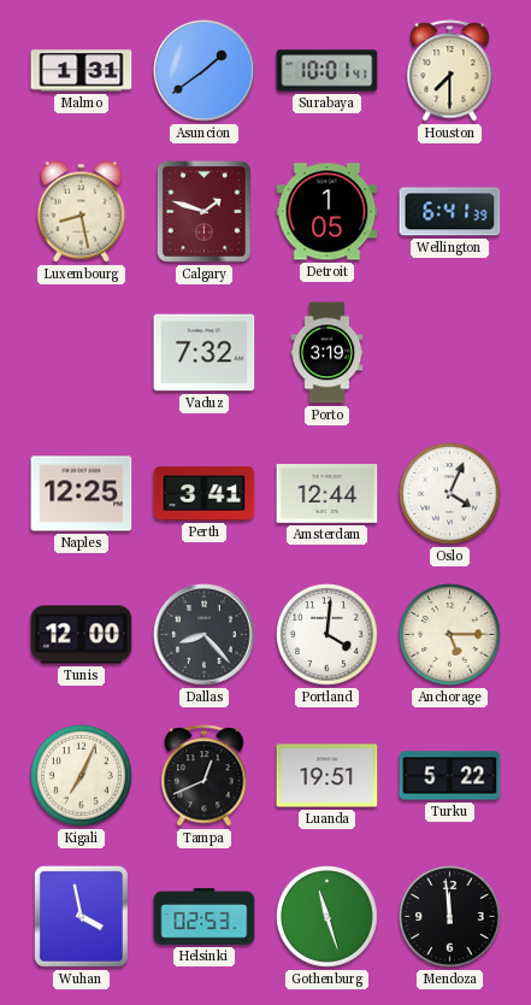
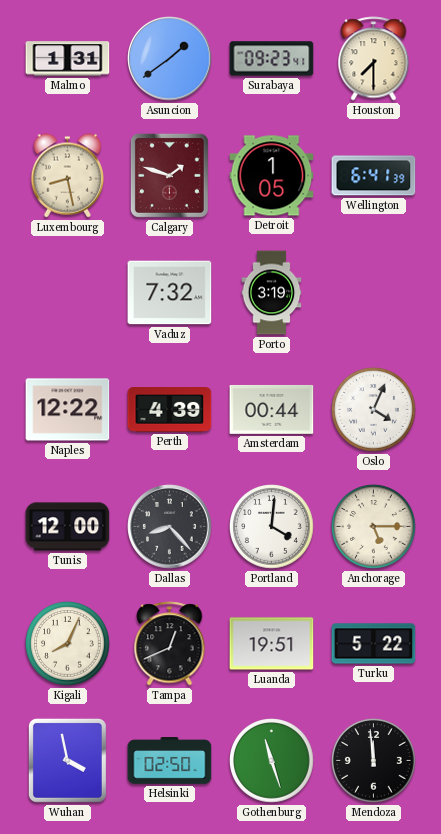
Surabaya: 10:01 -> 09:23 (272, 59)
Naples: 12:25 -> 12:22 (68, 410)
Perth: 3:41 -> 4:39 (170, 410)
Amsterdam: 12:44 -> 00:44 (272, 409)
Kigali: 7:04 -> 8:04 (68, 644)
Helsinki: 02:53 -> 02:50 (170, 761)
